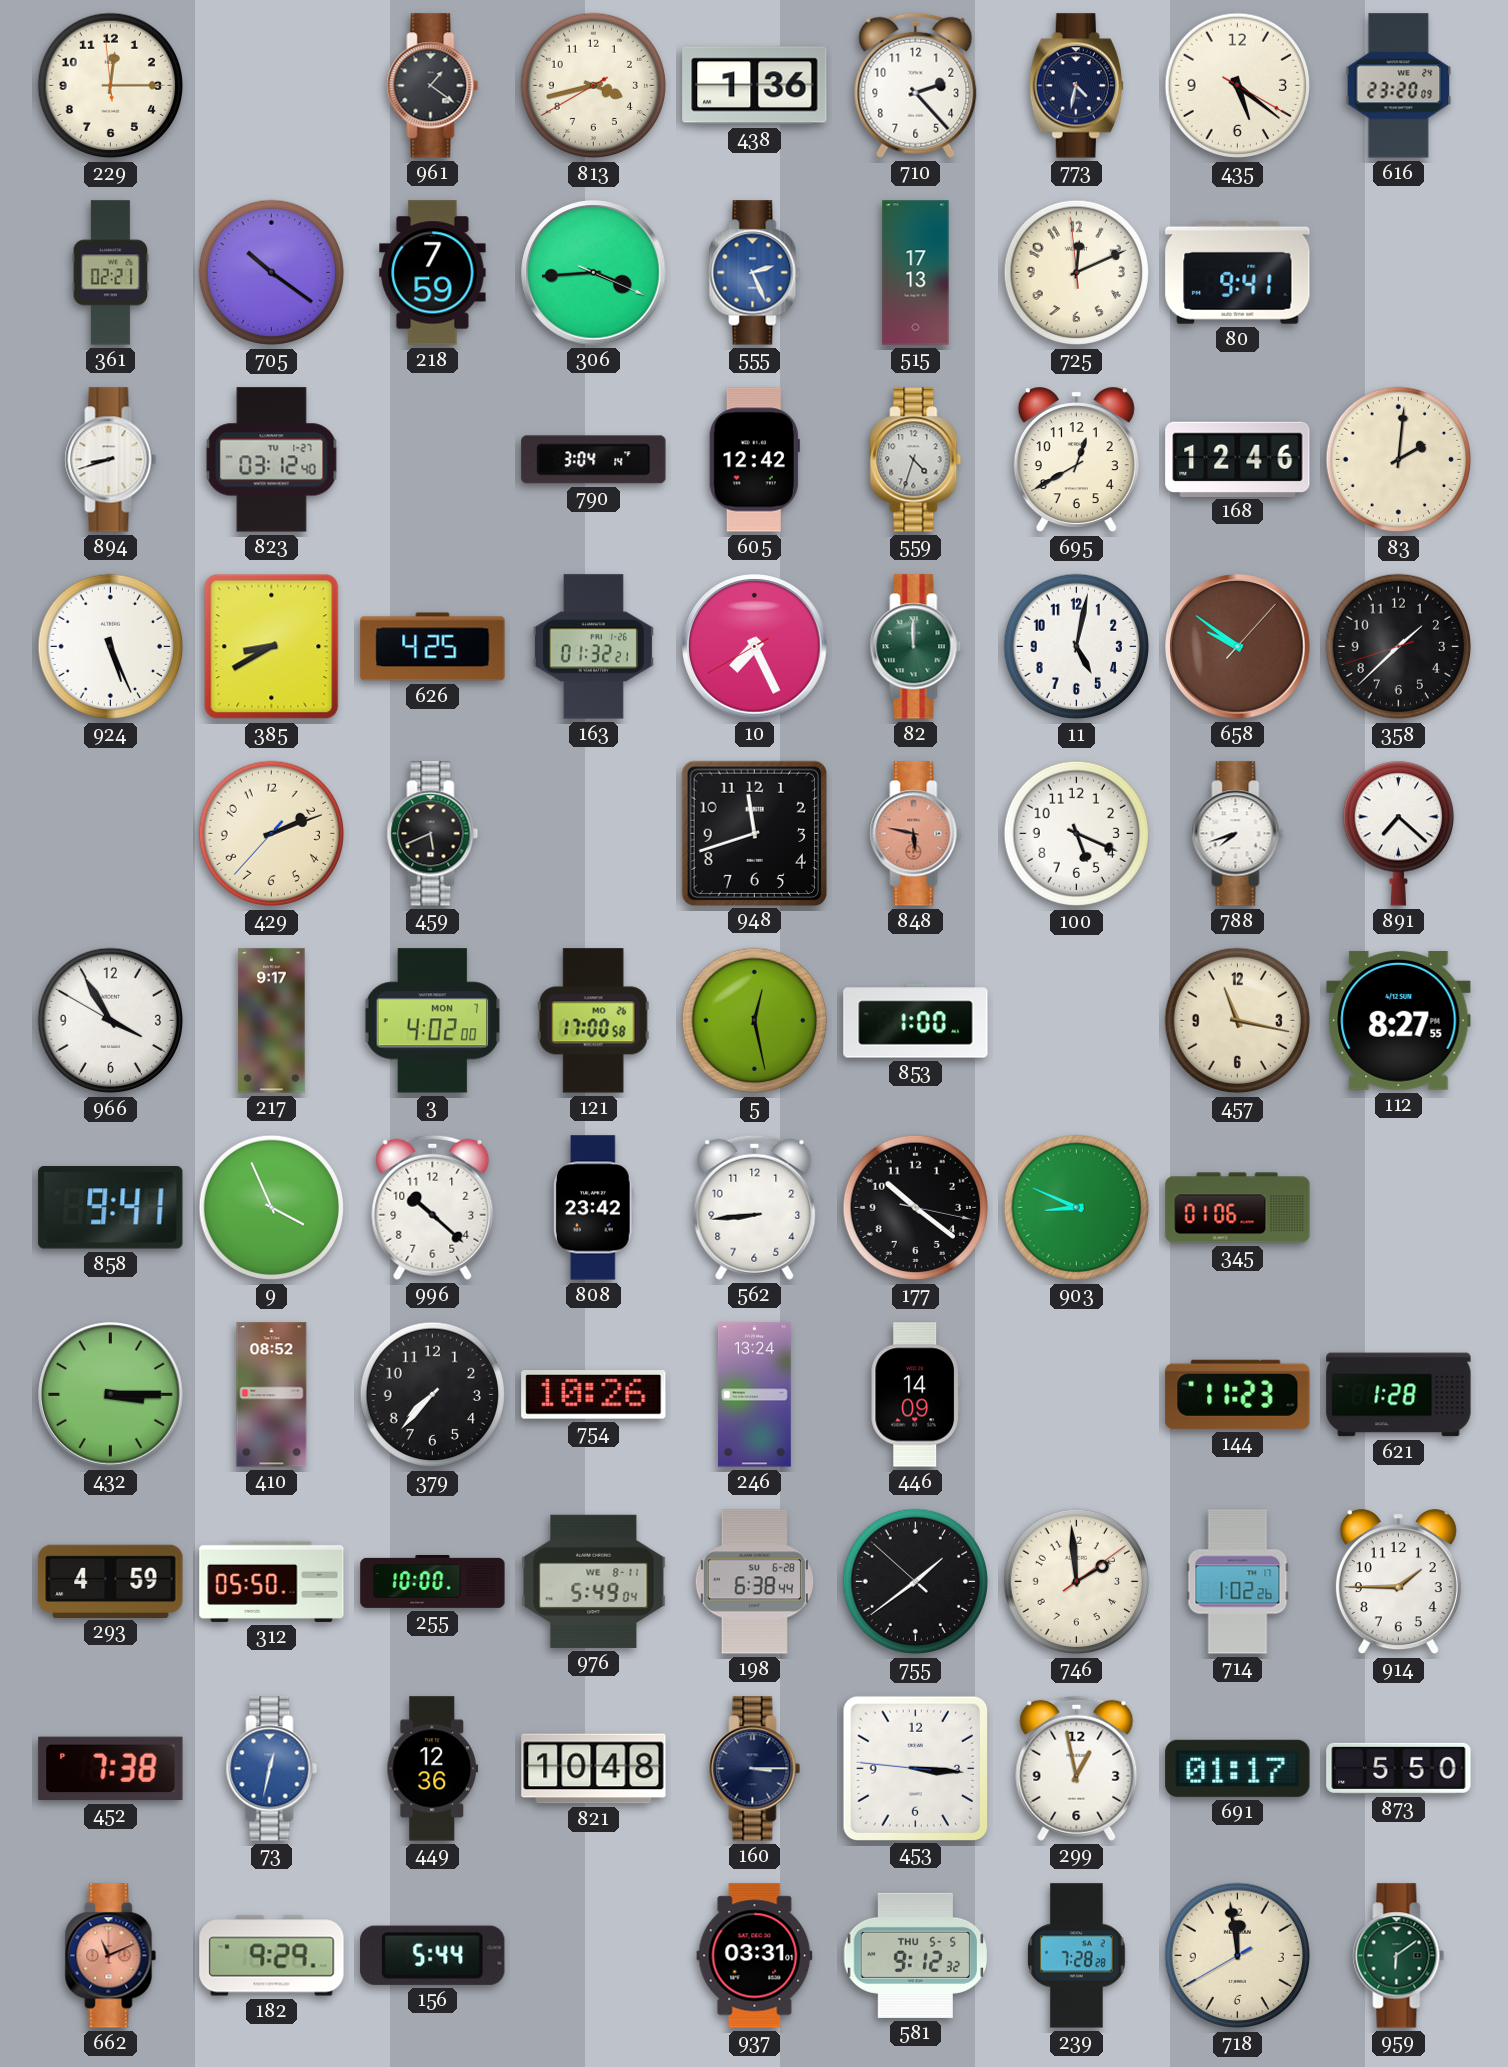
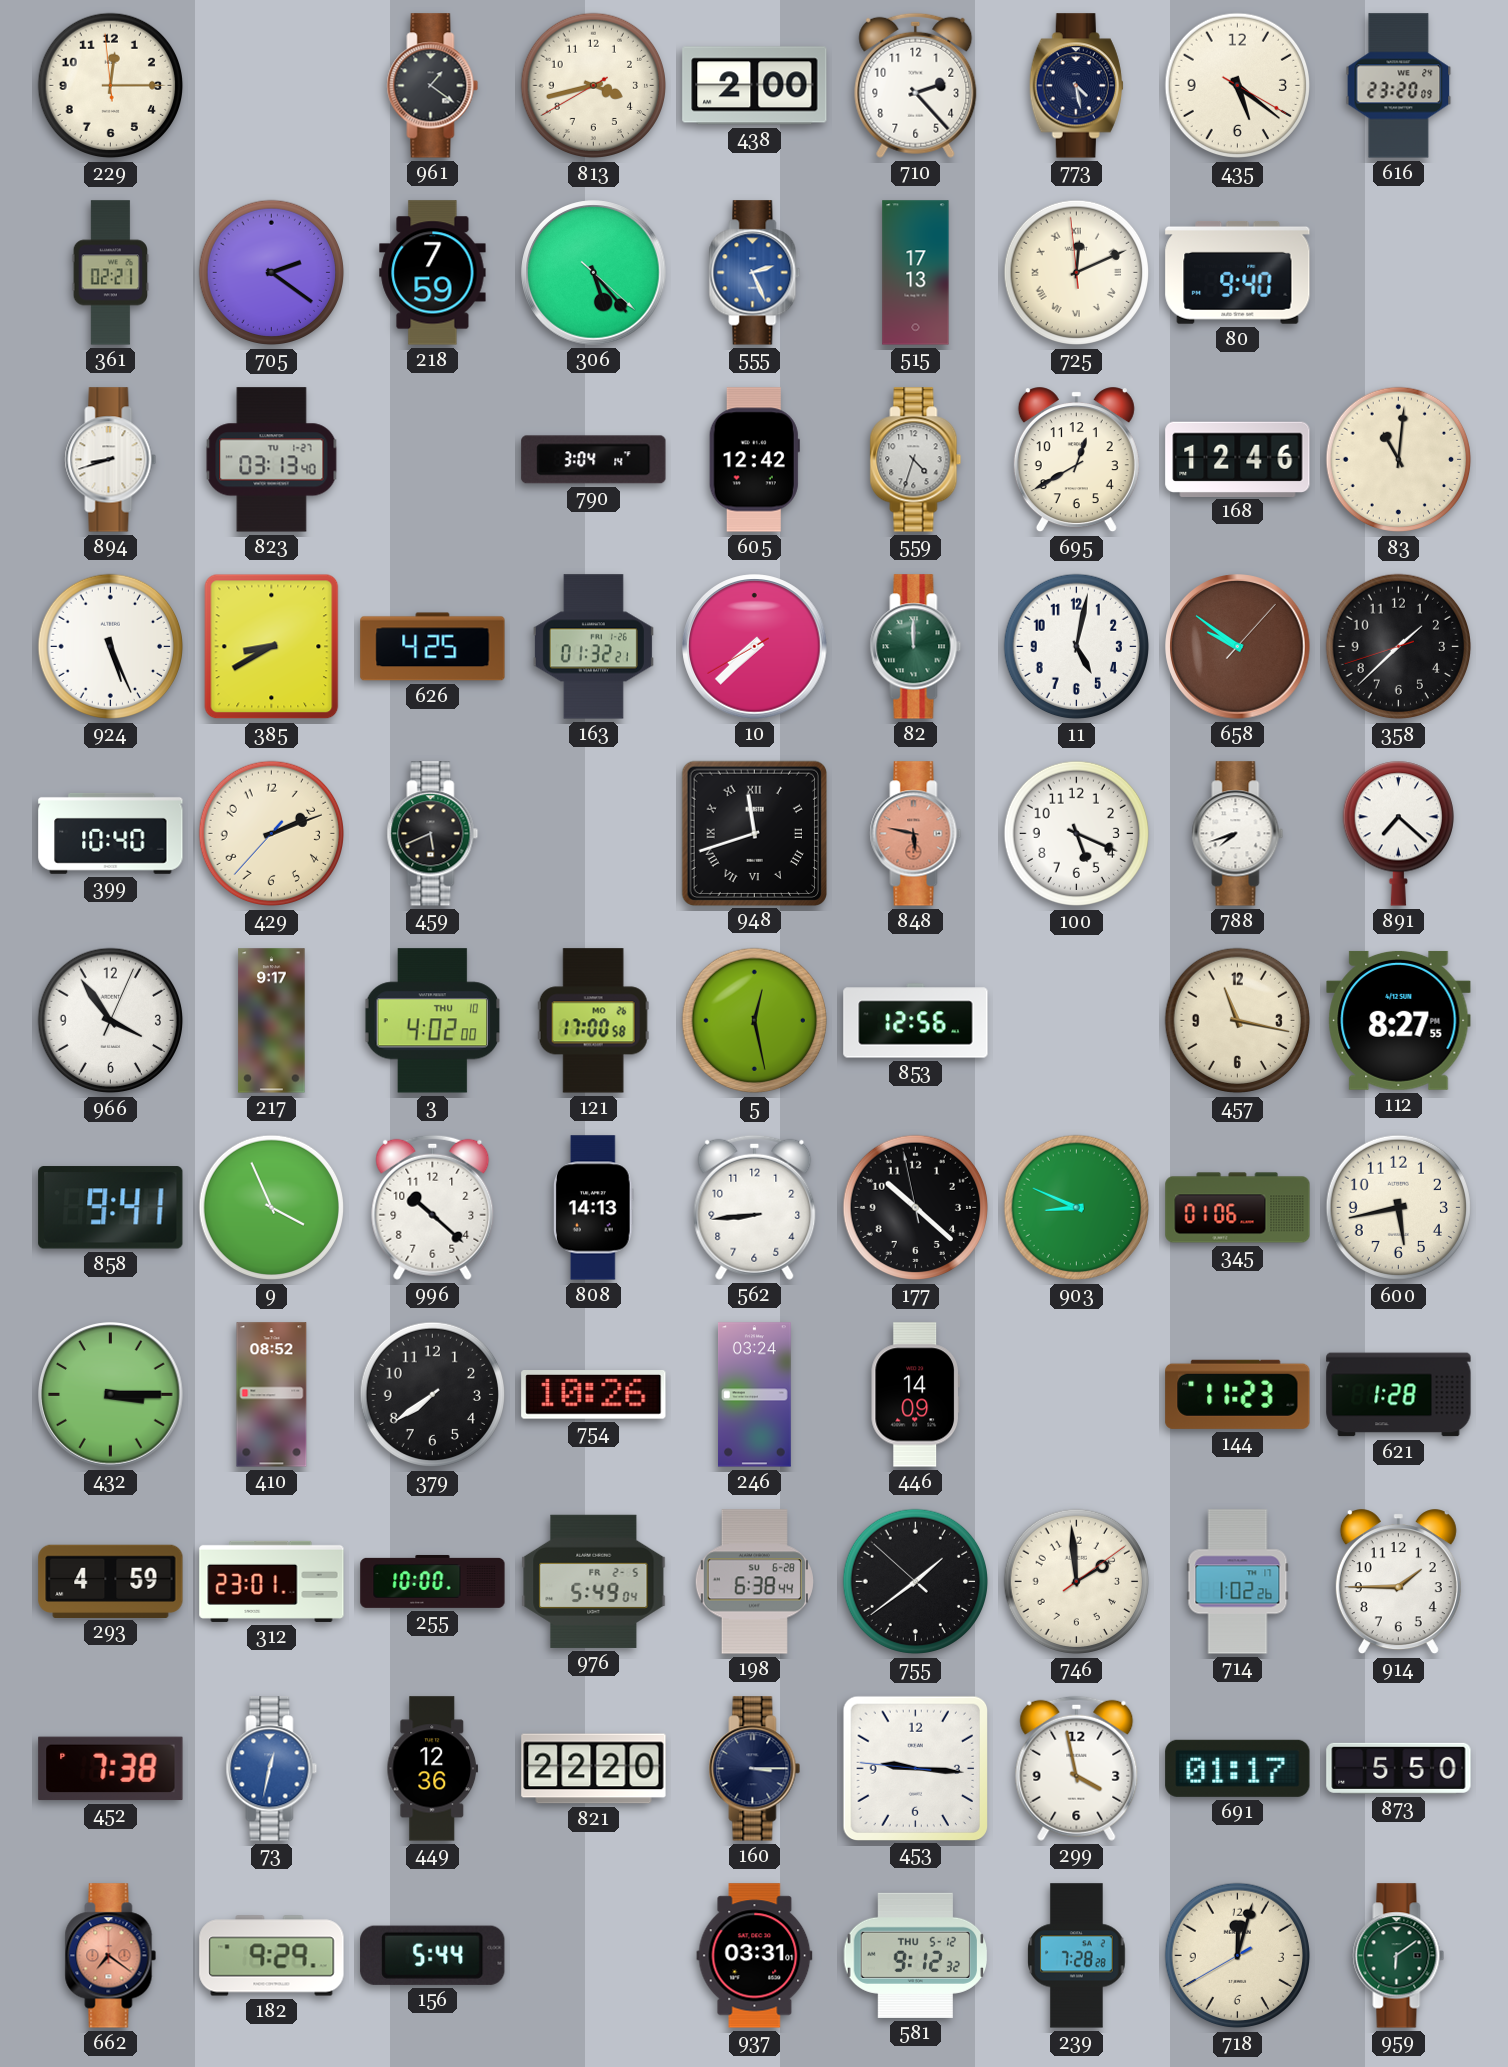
438: 1:36 -> 2:00 (755, 86)
773: 4:32 -> 4:28 (1076, 86)
705: 10:21 -> 2:21 (272, 273)
306: 3:44 -> 5:23 (594, 273)
725 numerals: Arabic -> Roman (1077, 273)
80: 9:41 -> 9:40 (1238, 272)
823: 03:12 -> 03:13 (272, 460)
83: 2:01 -> 11:01 (1399, 460)
10: 7:25 -> 7:37 (755, 647)
399: none -> 10:40 (111, 833)
948 numerals: Arabic -> Roman (754, 833)
966: 3:54:50 -> 3:54:04 (111, 1021)
3 date: MON 7 -> THU 10 (433, 1021)
853: 1:00 -> 12:56 (916, 1021)
808: 23:42 -> 14:13 (594, 1208)
177: 10:21:17 -> 10:21:58 (916, 1208)
600: none -> 5:43 (1399, 1208)
379: 7:37 -> 7:39 (433, 1395)
246: 13:24 -> 03:24 (755, 1395)
312: 05:50 -> 23:01 (272, 1581)
976 date: WE 8-11 -> FR 2-5 (594, 1581)
821: 10:48 -> 22:20 (594, 1769)
453: 3:15 -> 9:15 (915, 1768)
299: 12:58 -> 3:58 (1077, 1768)
662: 11:11 -> 7:21 (111, 1956)
581 date: THU 5-5 -> THU 5-12 (916, 1955)
718: 11:58 -> 12:02 (1238, 1956)
